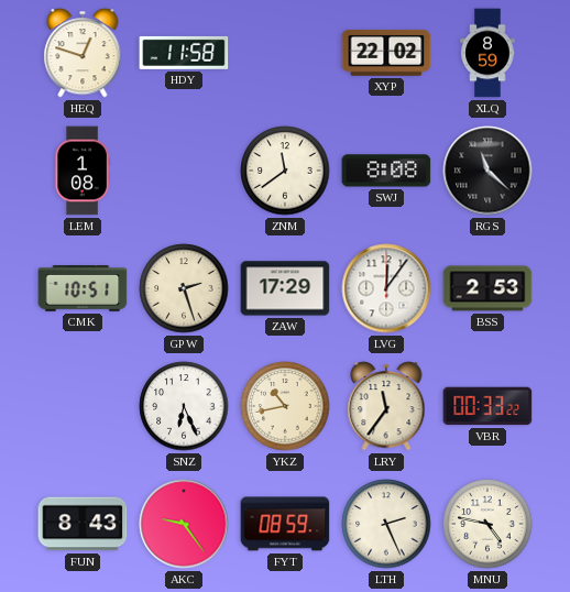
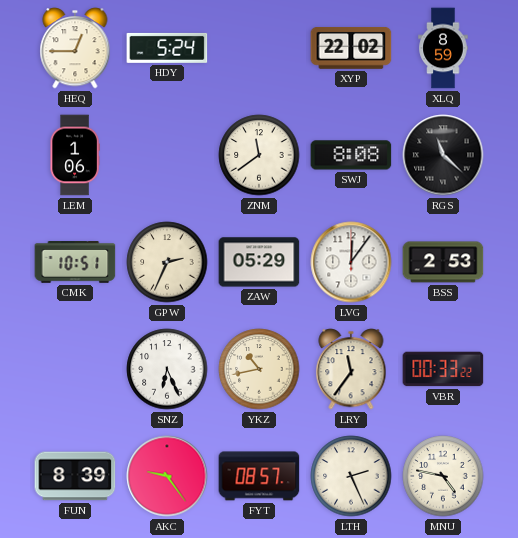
HEQ: 12:48 -> 12:45 (75, 48)
HDY: 11:58 -> 5:24 (167, 48)
LEM: 1:08 -> 1:06 (75, 155)
GPW: 2:27 -> 2:34 (167, 262)
ZAW: 17:29 -> 05:29 (259, 262)
FUN: 8:43 -> 8:39 (75, 476)
FYT: 08:59 -> 08:57 (259, 476)
